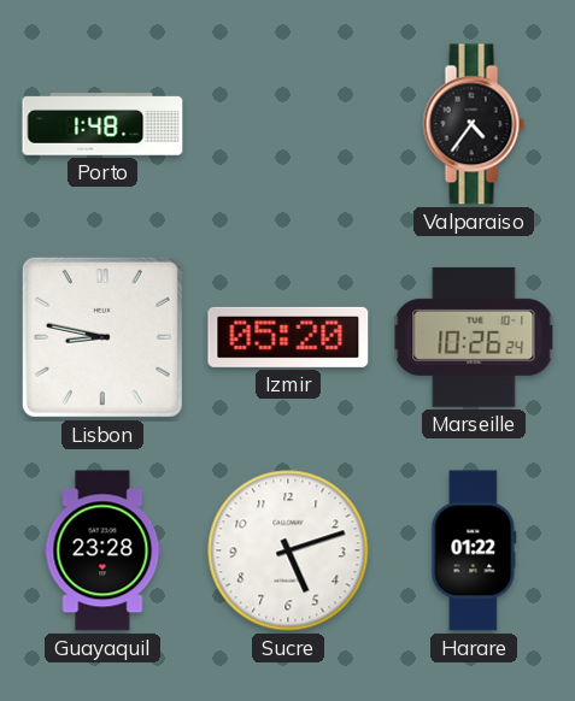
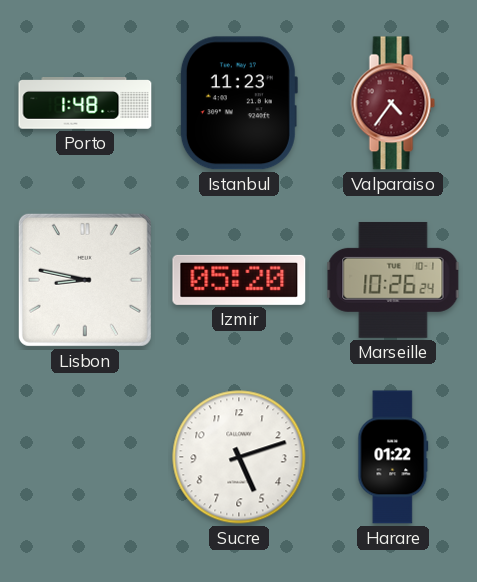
Istanbul: none -> 11:23 (238, 103)
Valparaiso dial: black -> burgundy (393, 103)
Guayaquil: 23:28 -> none (102, 550)
